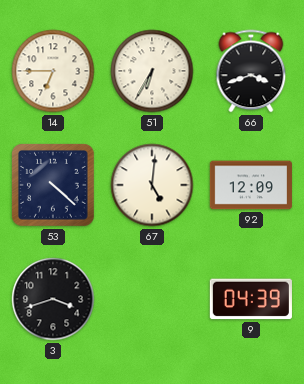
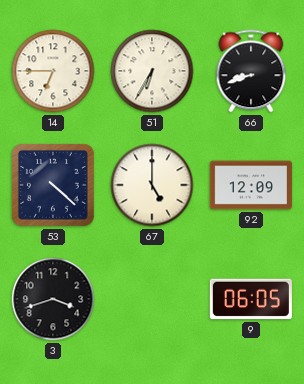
66: 3:42 -> 8:42 (251, 71)
67: 5:01 -> 5:00 (152, 185)
9: 04:39 -> 06:05 (251, 299)
